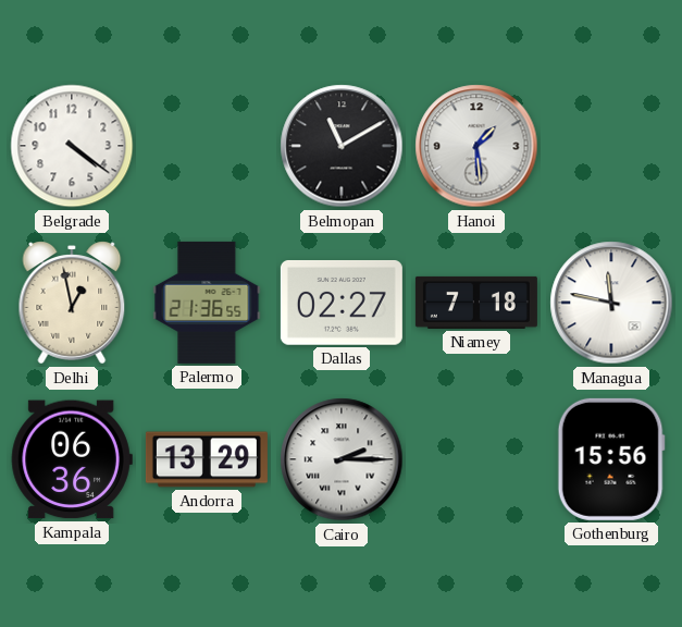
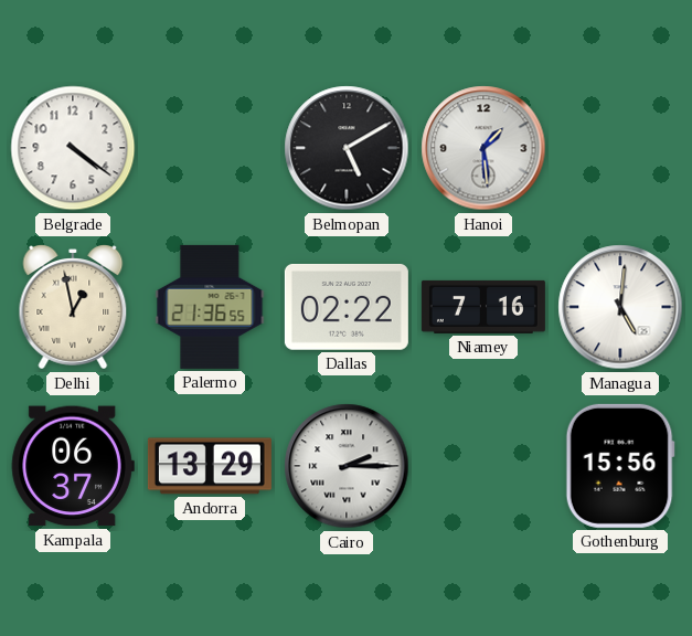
Belmopan: 11:10 -> 5:10 (347, 148)
Dallas: 02:27 -> 02:22 (347, 307)
Niamey: 7:18 -> 7:16 (483, 307)
Managua: 11:47 -> 5:01 (620, 307)
Kampala: 06:36 -> 06:37 (73, 466)
